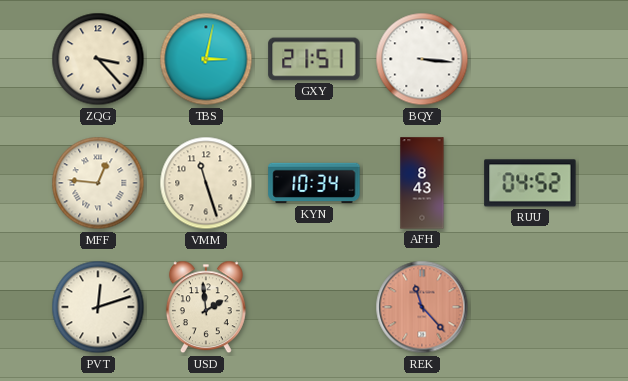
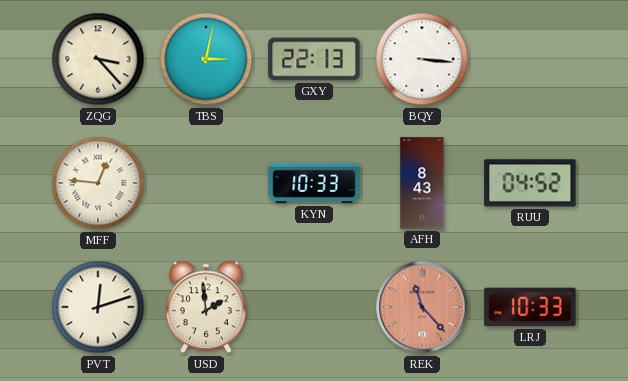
GXY: 21:51 -> 22:13 (314, 59)
VMM: 11:27 -> none (206, 183)
KYN: 10:34 -> 10:33 (314, 183)
LRJ: none -> 10:33 (530, 307)
